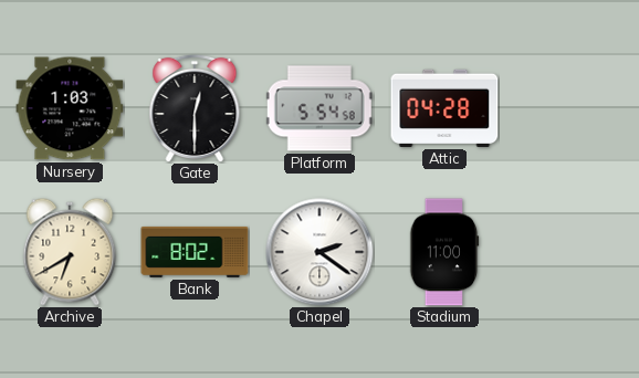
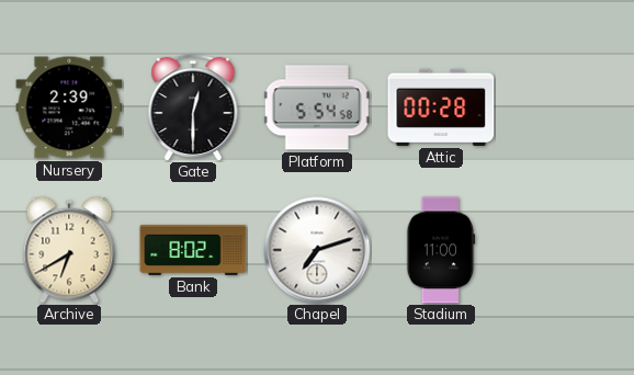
Nursery: 1:03 -> 2:39 (69, 107)
Attic: 04:28 -> 00:28 (441, 107)
Chapel: 2:21 -> 7:12 (317, 250)
